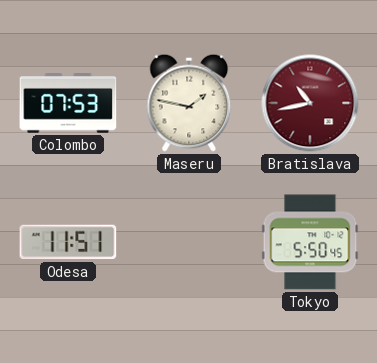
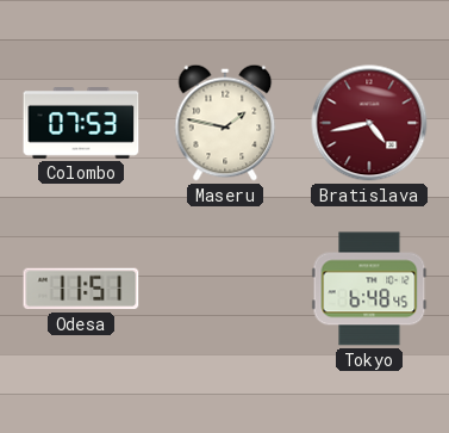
Bratislava: 10:43 -> 4:43 (369, 123)
Tokyo: 5:50 -> 6:48 (369, 289)
